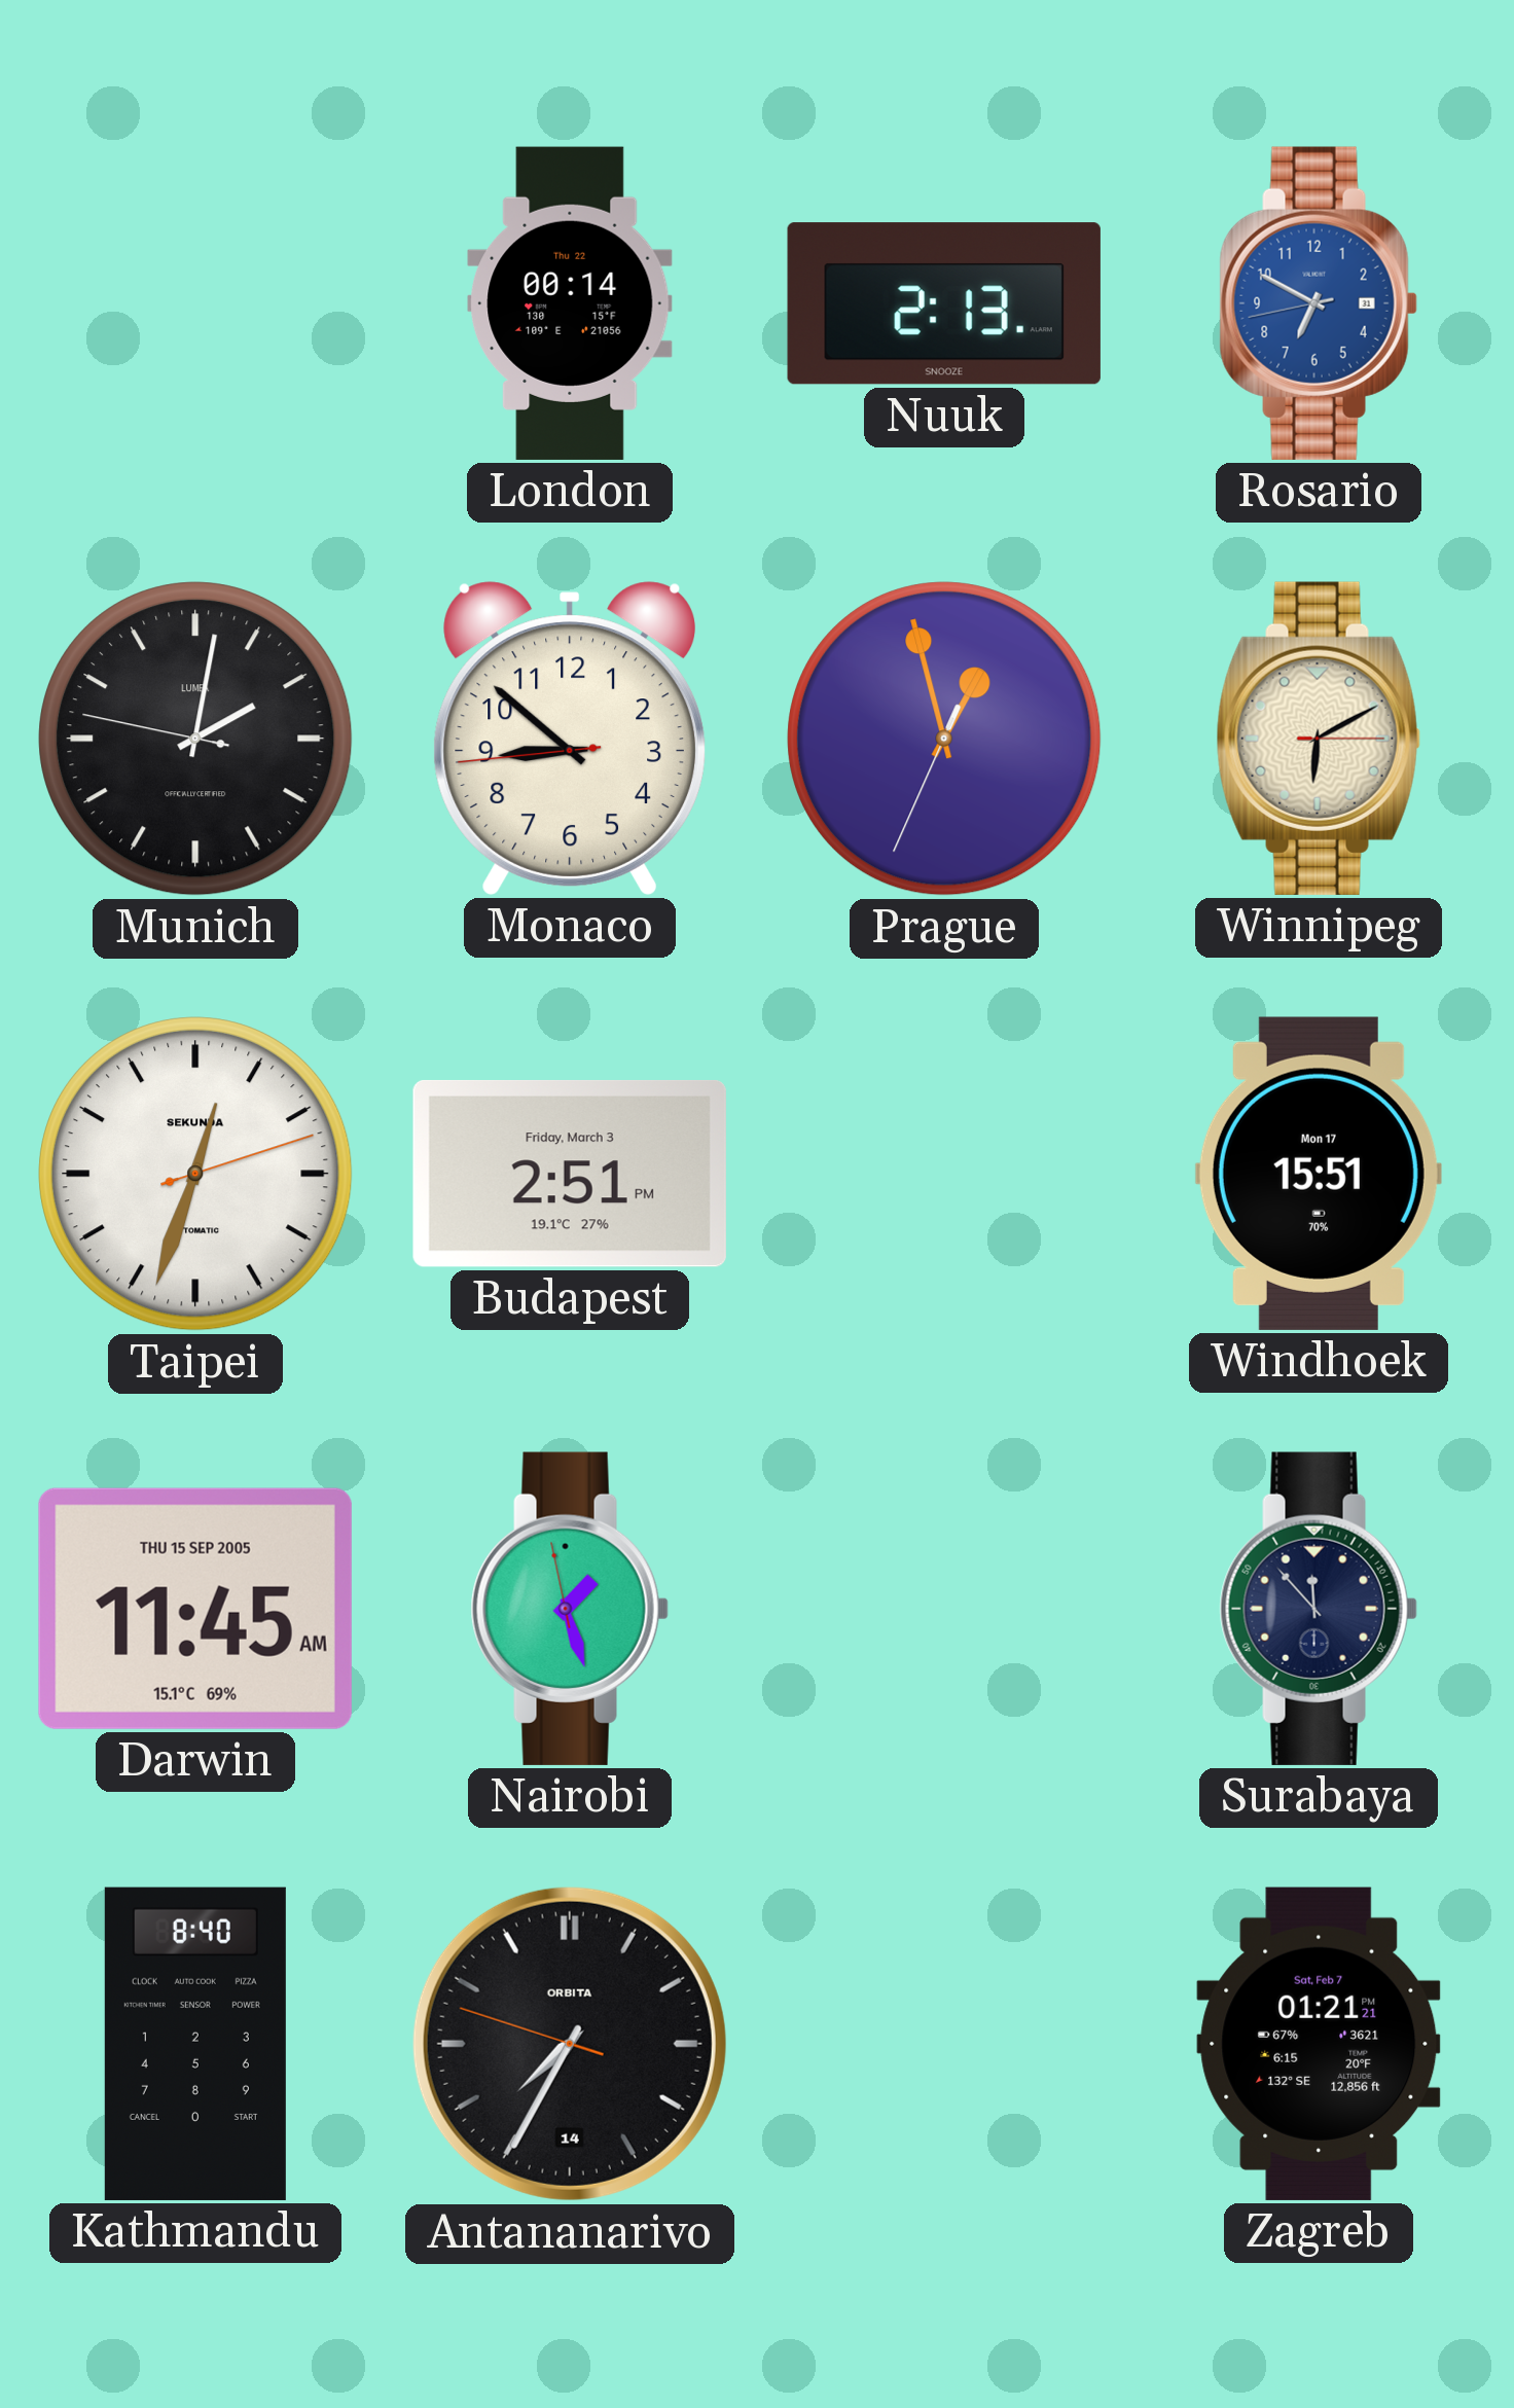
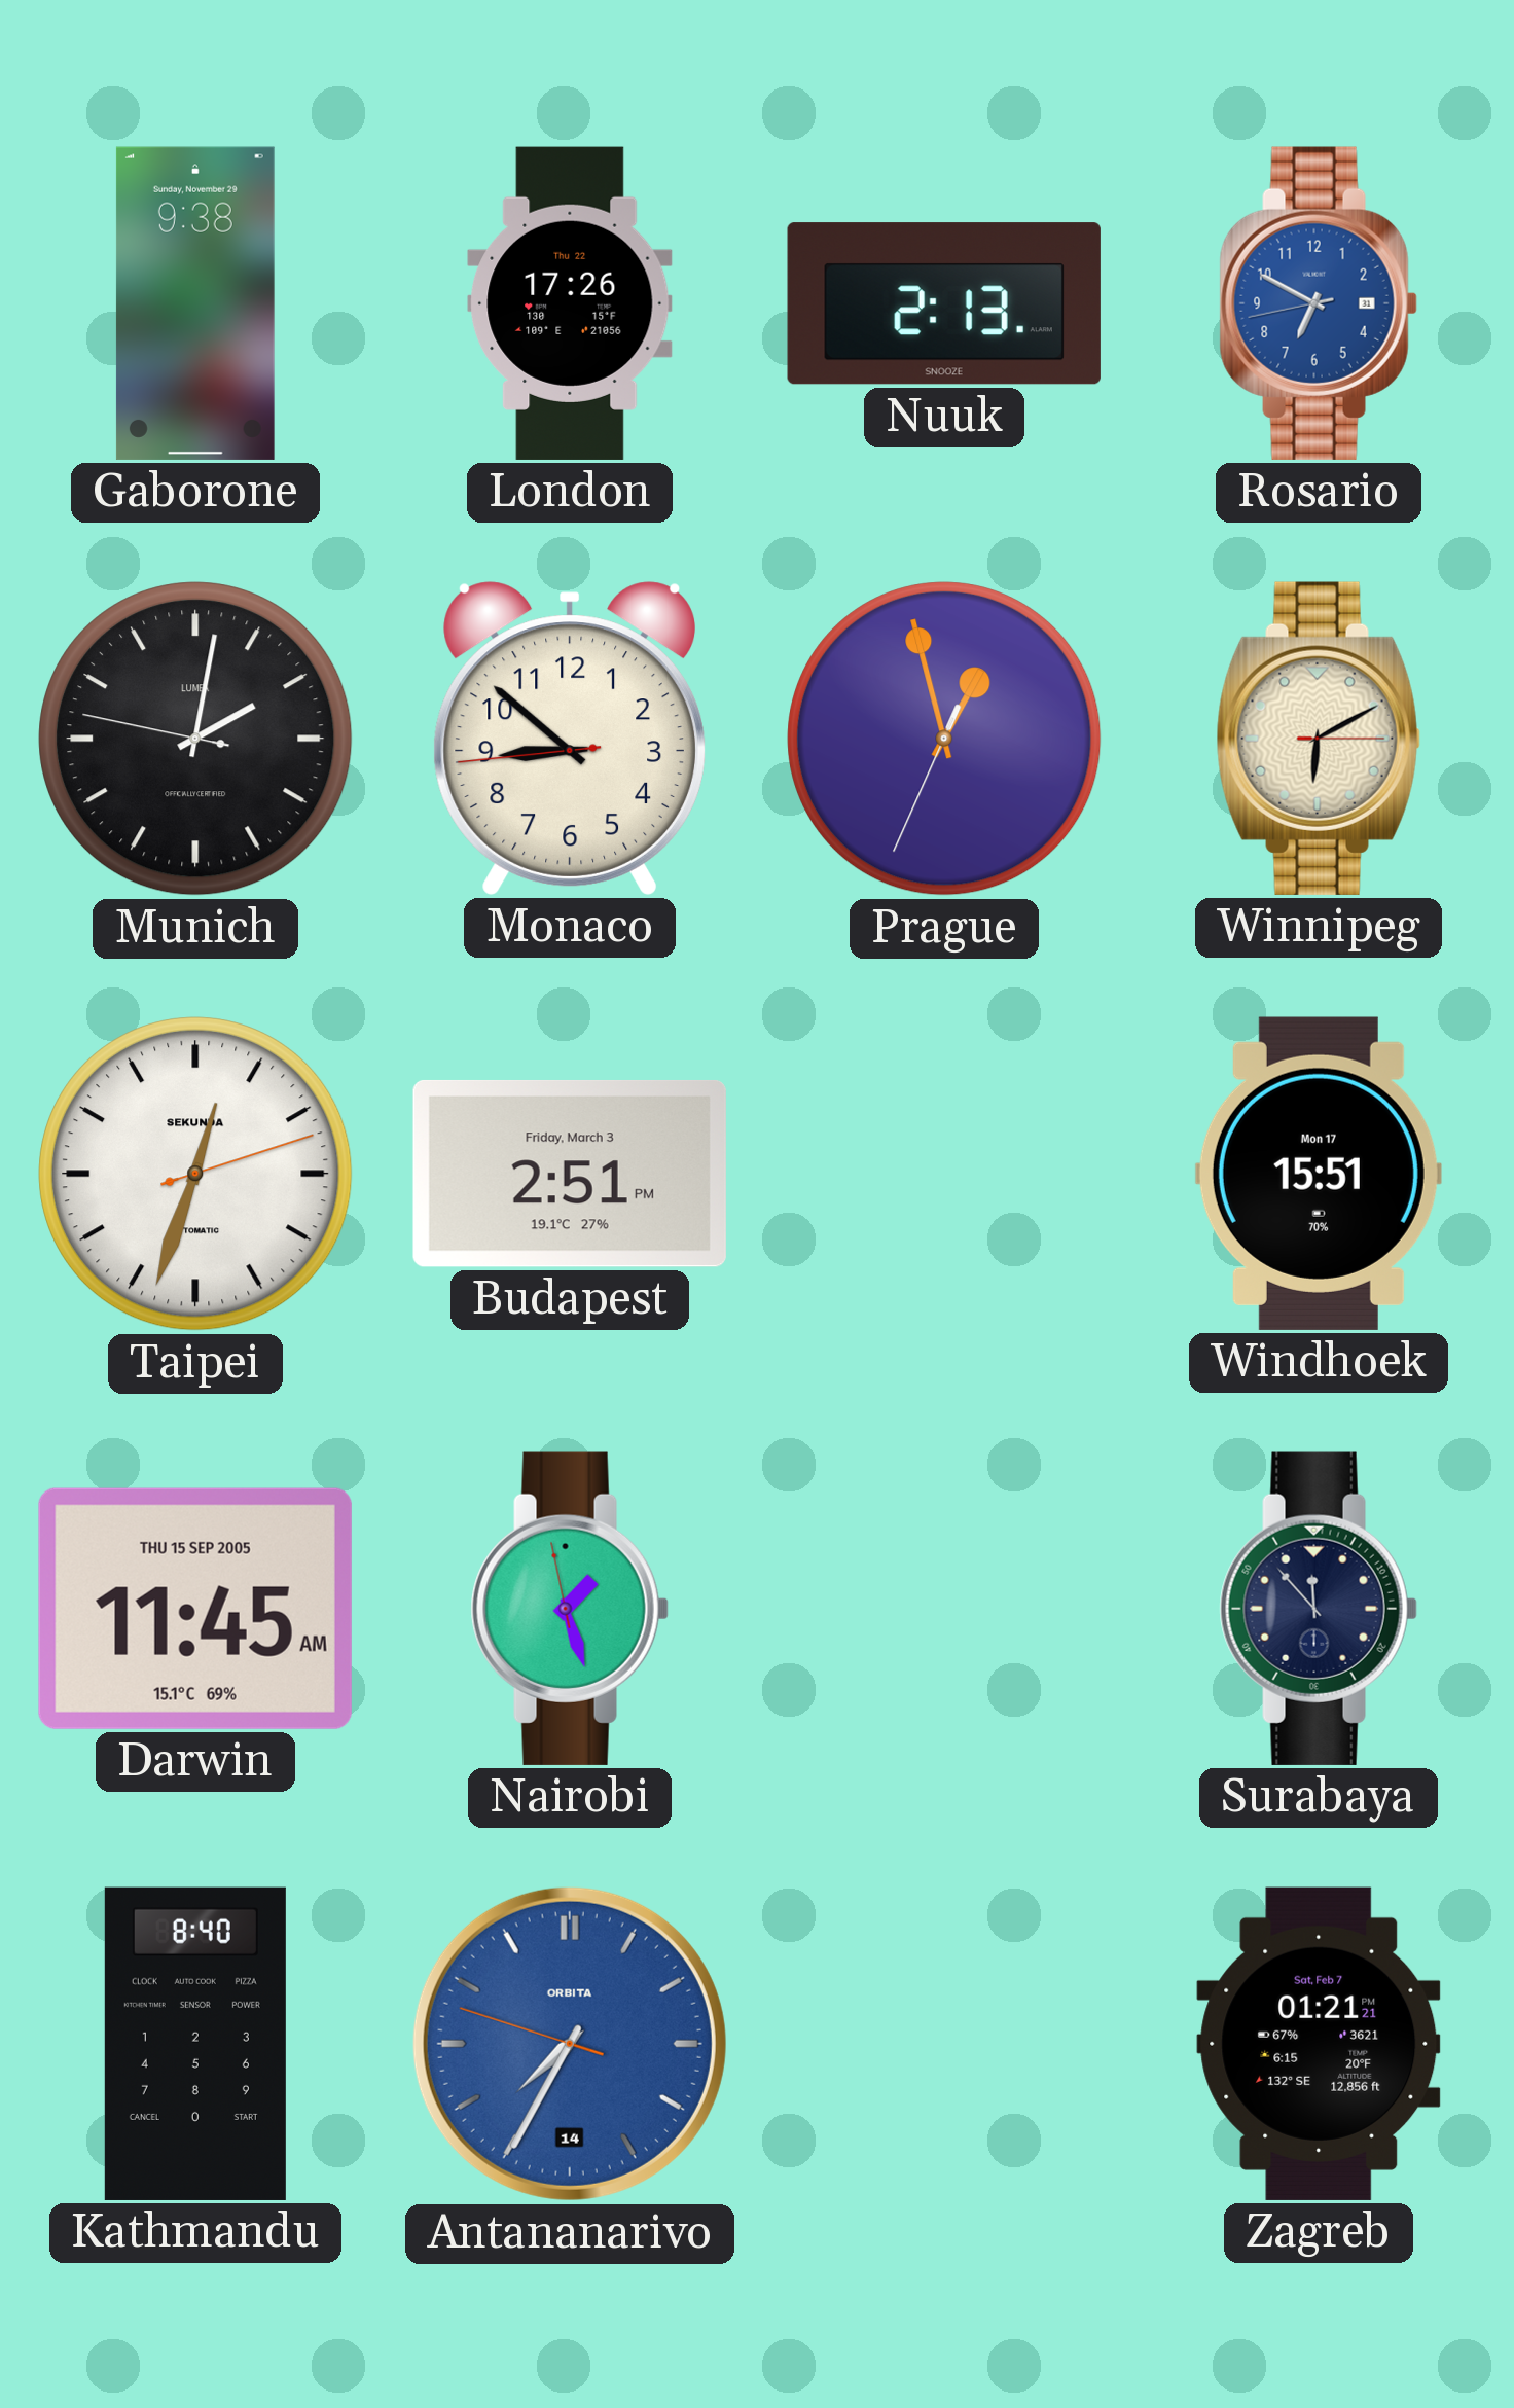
Gaborone: none -> 9:38 (195, 303)
London: 00:14 -> 17:26 (570, 303)
Antananarivo dial: black -> blue (570, 2044)
